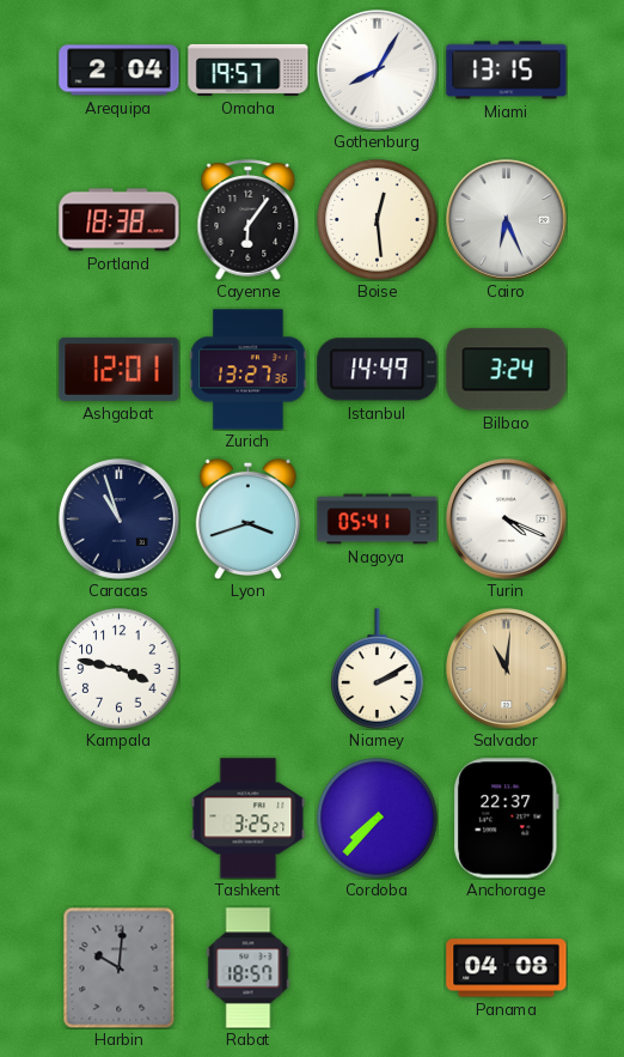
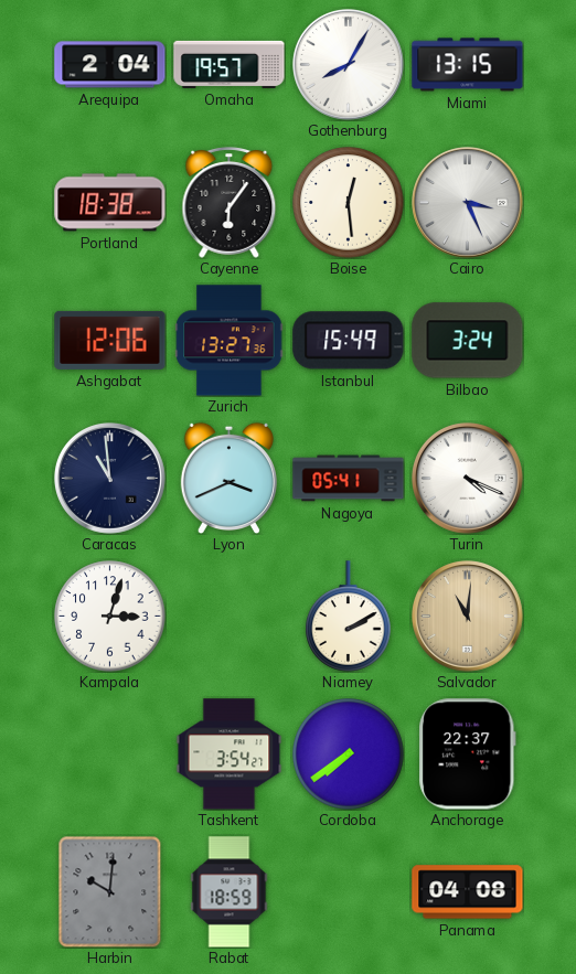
Cairo: 6:26 -> 3:26 (468, 203)
Ashgabat: 12:01 -> 12:06 (110, 340)
Istanbul: 14:49 -> 15:49 (349, 341)
Caracas: 10:57 -> 10:59 (110, 479)
Lyon: 3:42 -> 3:41 (228, 478)
Kampala: 3:47 -> 3:03 (110, 617)
Tashkent: 3:25 -> 3:54 (230, 754)
Cordoba: 7:37 -> 7:39 (349, 754)
Rabat: 18:57 -> 18:59 (230, 892)
